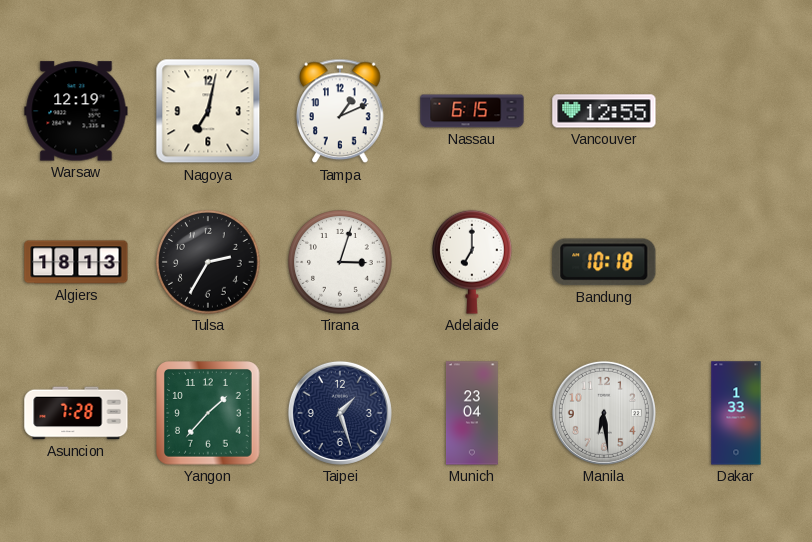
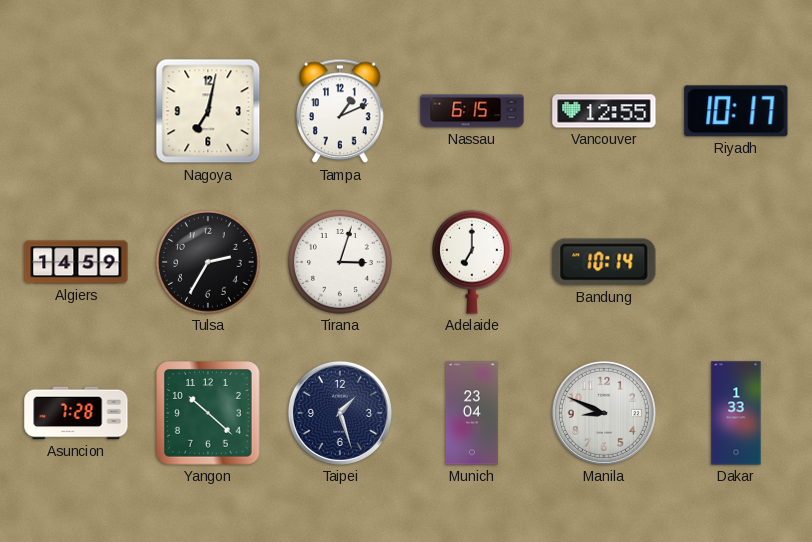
Warsaw: 12:19 -> none (76, 111)
Riyadh: none -> 10:17 (736, 111)
Algiers: 18:13 -> 14:59 (76, 262)
Bandung: 10:18 -> 10:14 (604, 262)
Yangon: 1:37 -> 10:22 (209, 414)
Manila: 6:29 -> 8:49 (604, 413)
